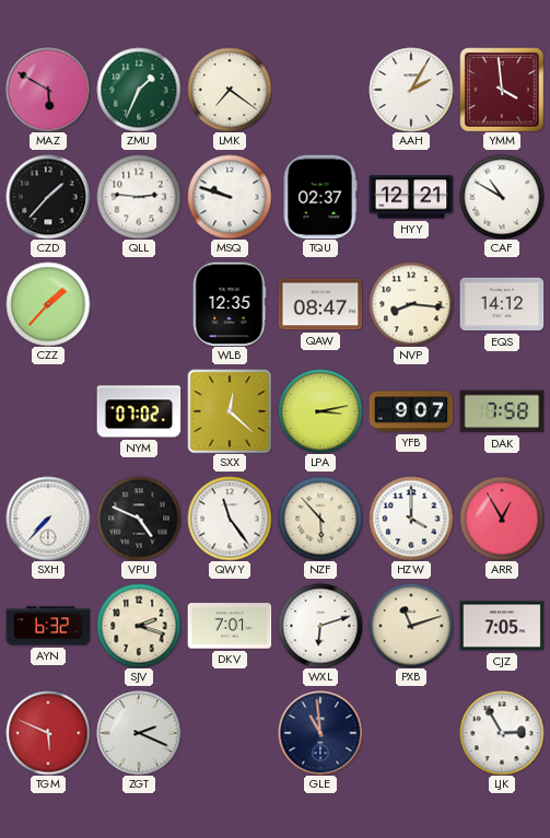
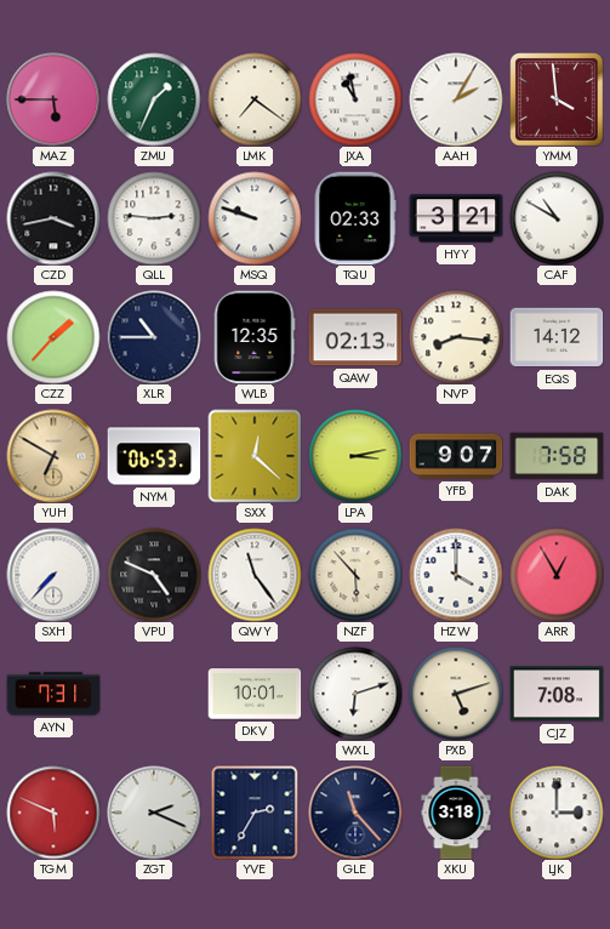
MAZ: 5:50 -> 5:45 (53, 99)
JXA: none -> 10:58 (355, 99)
CZD: 1:37 -> 3:43 (53, 218)
TQU: 02:37 -> 02:33 (355, 218)
HYY: 12:21 -> 3:21 (456, 218)
XLR: none -> 10:45 (154, 337)
QAW: 08:47 -> 02:13 (355, 337)
YUH: none -> 6:50 (53, 456)
NYM: 07:02 -> 06:53 (154, 456)
AYN: 6:32 -> 7:31 (53, 694)
SJV: 2:18 -> none (139, 626)
DKV: 7:01 -> 10:01 (255, 694)
PXB: 11:12 -> 5:12 (456, 694)
CJZ: 7:05 -> 7:08 (557, 694)
YVE: none -> 2:35 (255, 813)
GLE: 10:59 -> 11:23 (355, 813)
XKU: none -> 3:18 (456, 813)
LJK: 2:55 -> 3:00 (557, 813)
